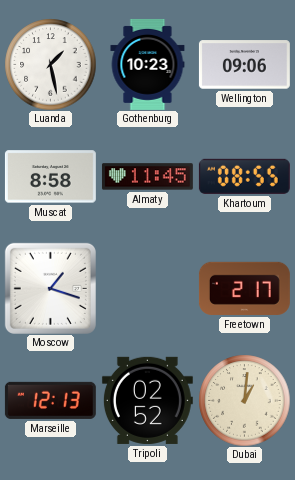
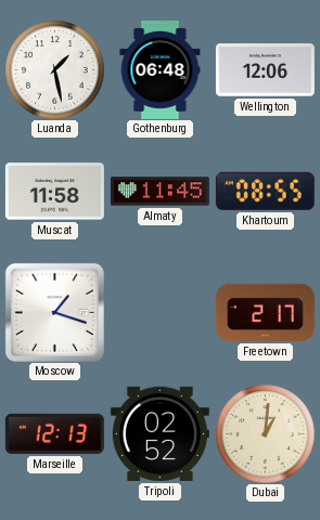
Gothenburg: 10:23 -> 06:48 (161, 69)
Wellington: 09:06 -> 12:06 (265, 70)
Muscat: 8:58 -> 11:58 (54, 192)
